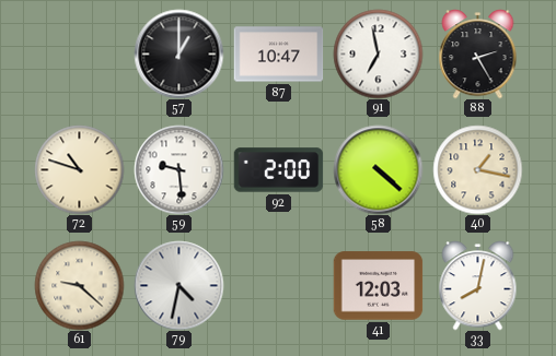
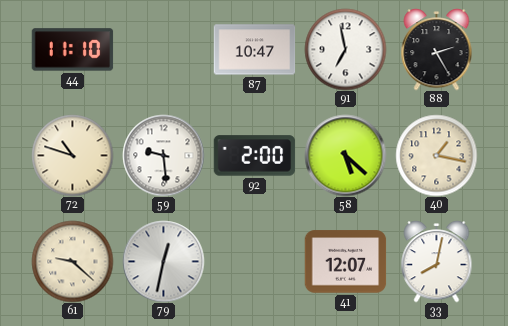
44: none -> 11:10 (72, 50)
57: 1:00 -> none (178, 54)
58: 4:22 -> 5:22 (345, 155)
79: 4:32 -> 12:32 (163, 261)
41: 12:03 -> 12:07 (345, 262)
